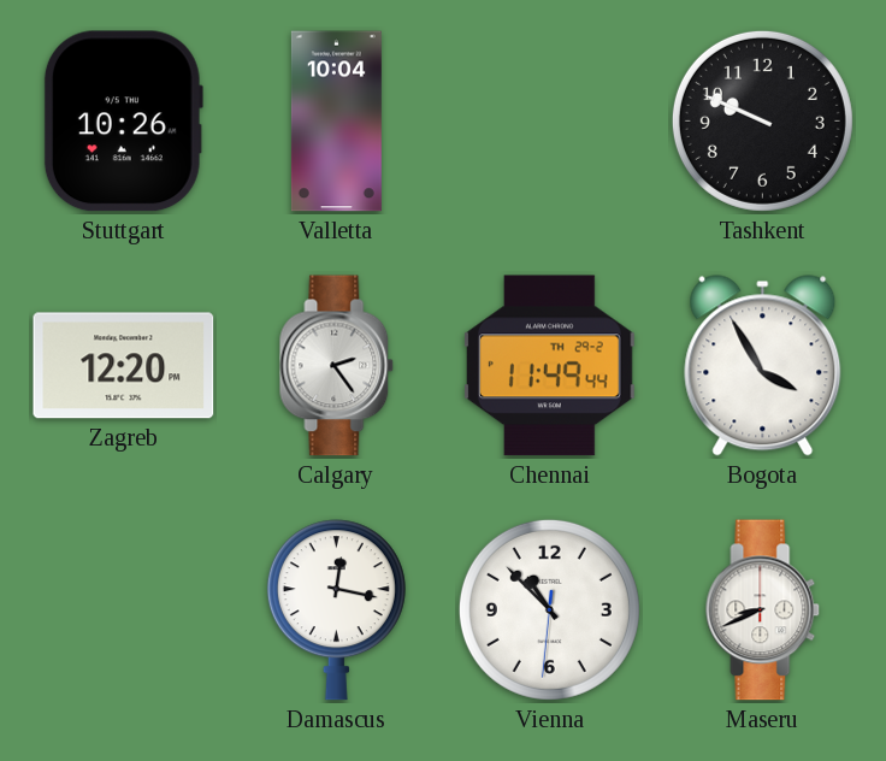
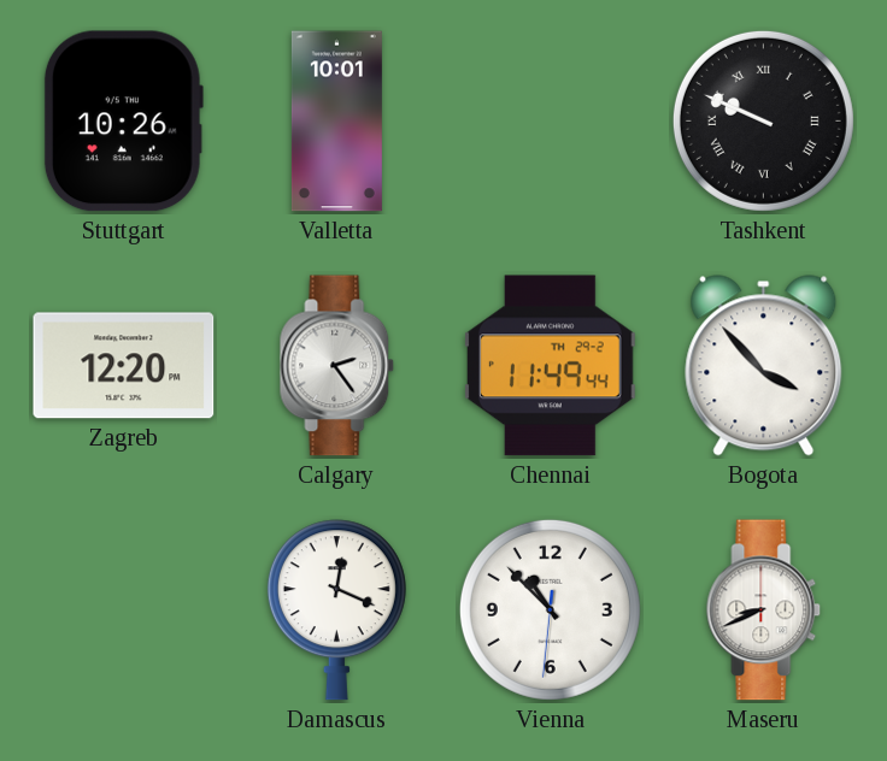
Valletta: 10:04 -> 10:01 (336, 122)
Tashkent numerals: Arabic -> Roman (763, 120)
Bogota: 3:55 -> 3:53 (764, 366)
Damascus: 12:17 -> 12:19 (336, 610)
